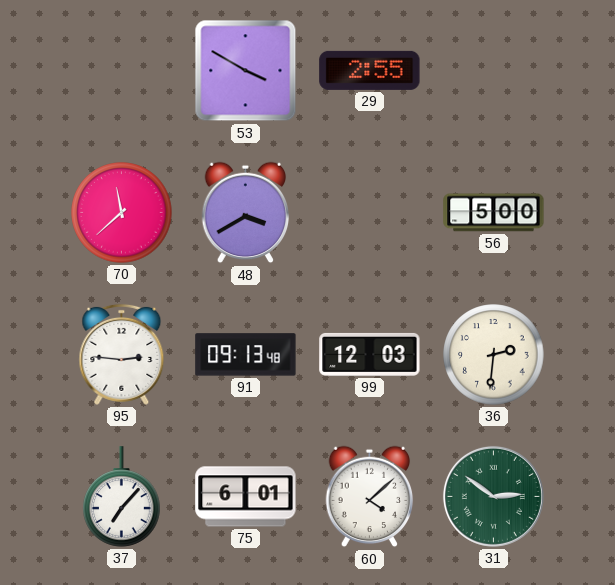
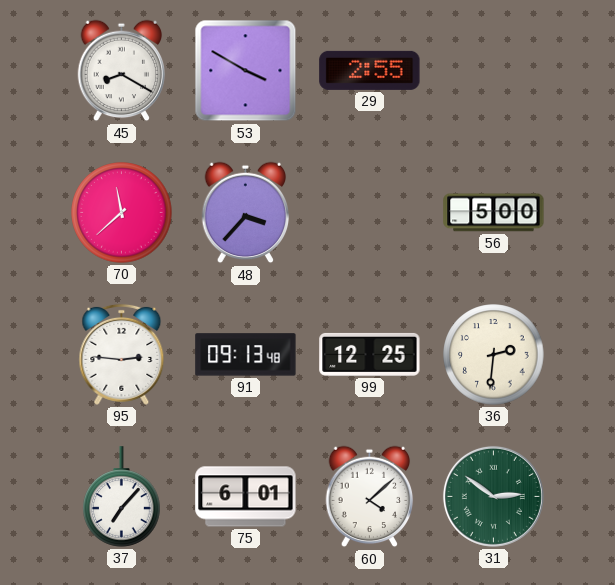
45: none -> 8:20 (122, 71)
48: 3:40 -> 3:37 (246, 213)
99: 12:03 -> 12:25 (370, 354)
